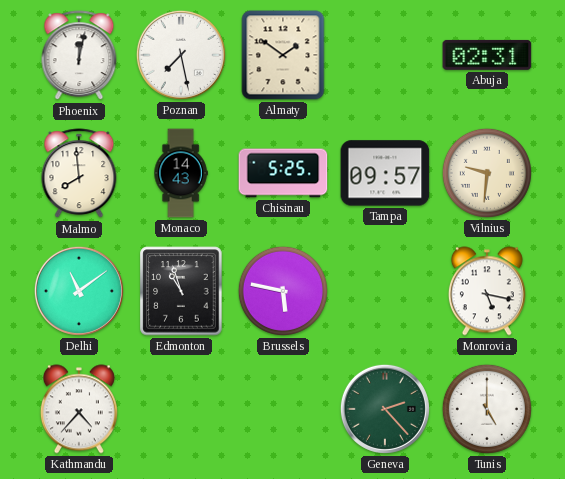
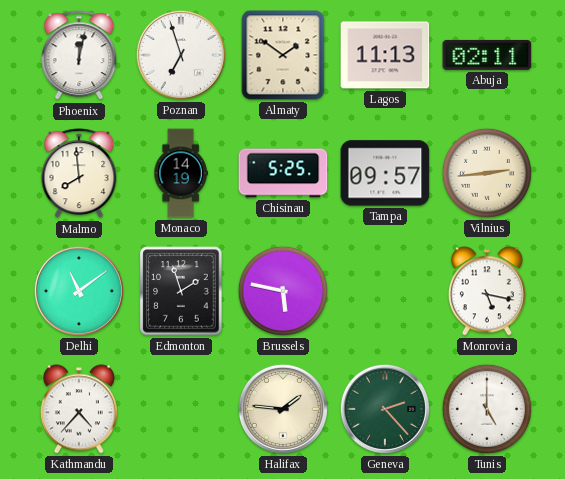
Poznan: 7:28 -> 6:57 (181, 55)
Lagos: none -> 11:13 (385, 55)
Abuja: 02:31 -> 02:11 (487, 55)
Monaco: 14:43 -> 14:19 (181, 173)
Vilnius: 9:31 -> 2:44 (487, 173)
Edmonton: 10:57 -> 1:57 (181, 291)
Halifax: none -> 1:46 (283, 409)
